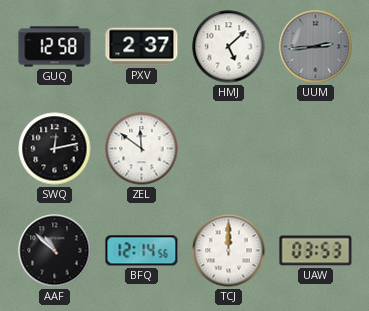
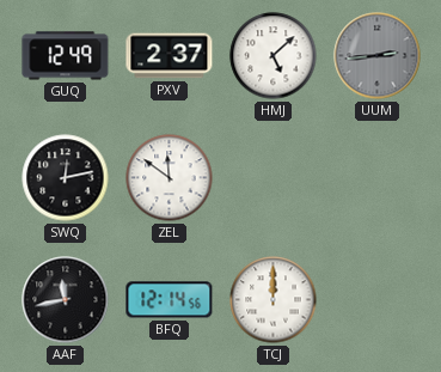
GUQ: 12:58 -> 12:49 (66, 56)
AAF: 10:52 -> 11:43 (66, 300)
UAW: 03:53 -> none (316, 251)
